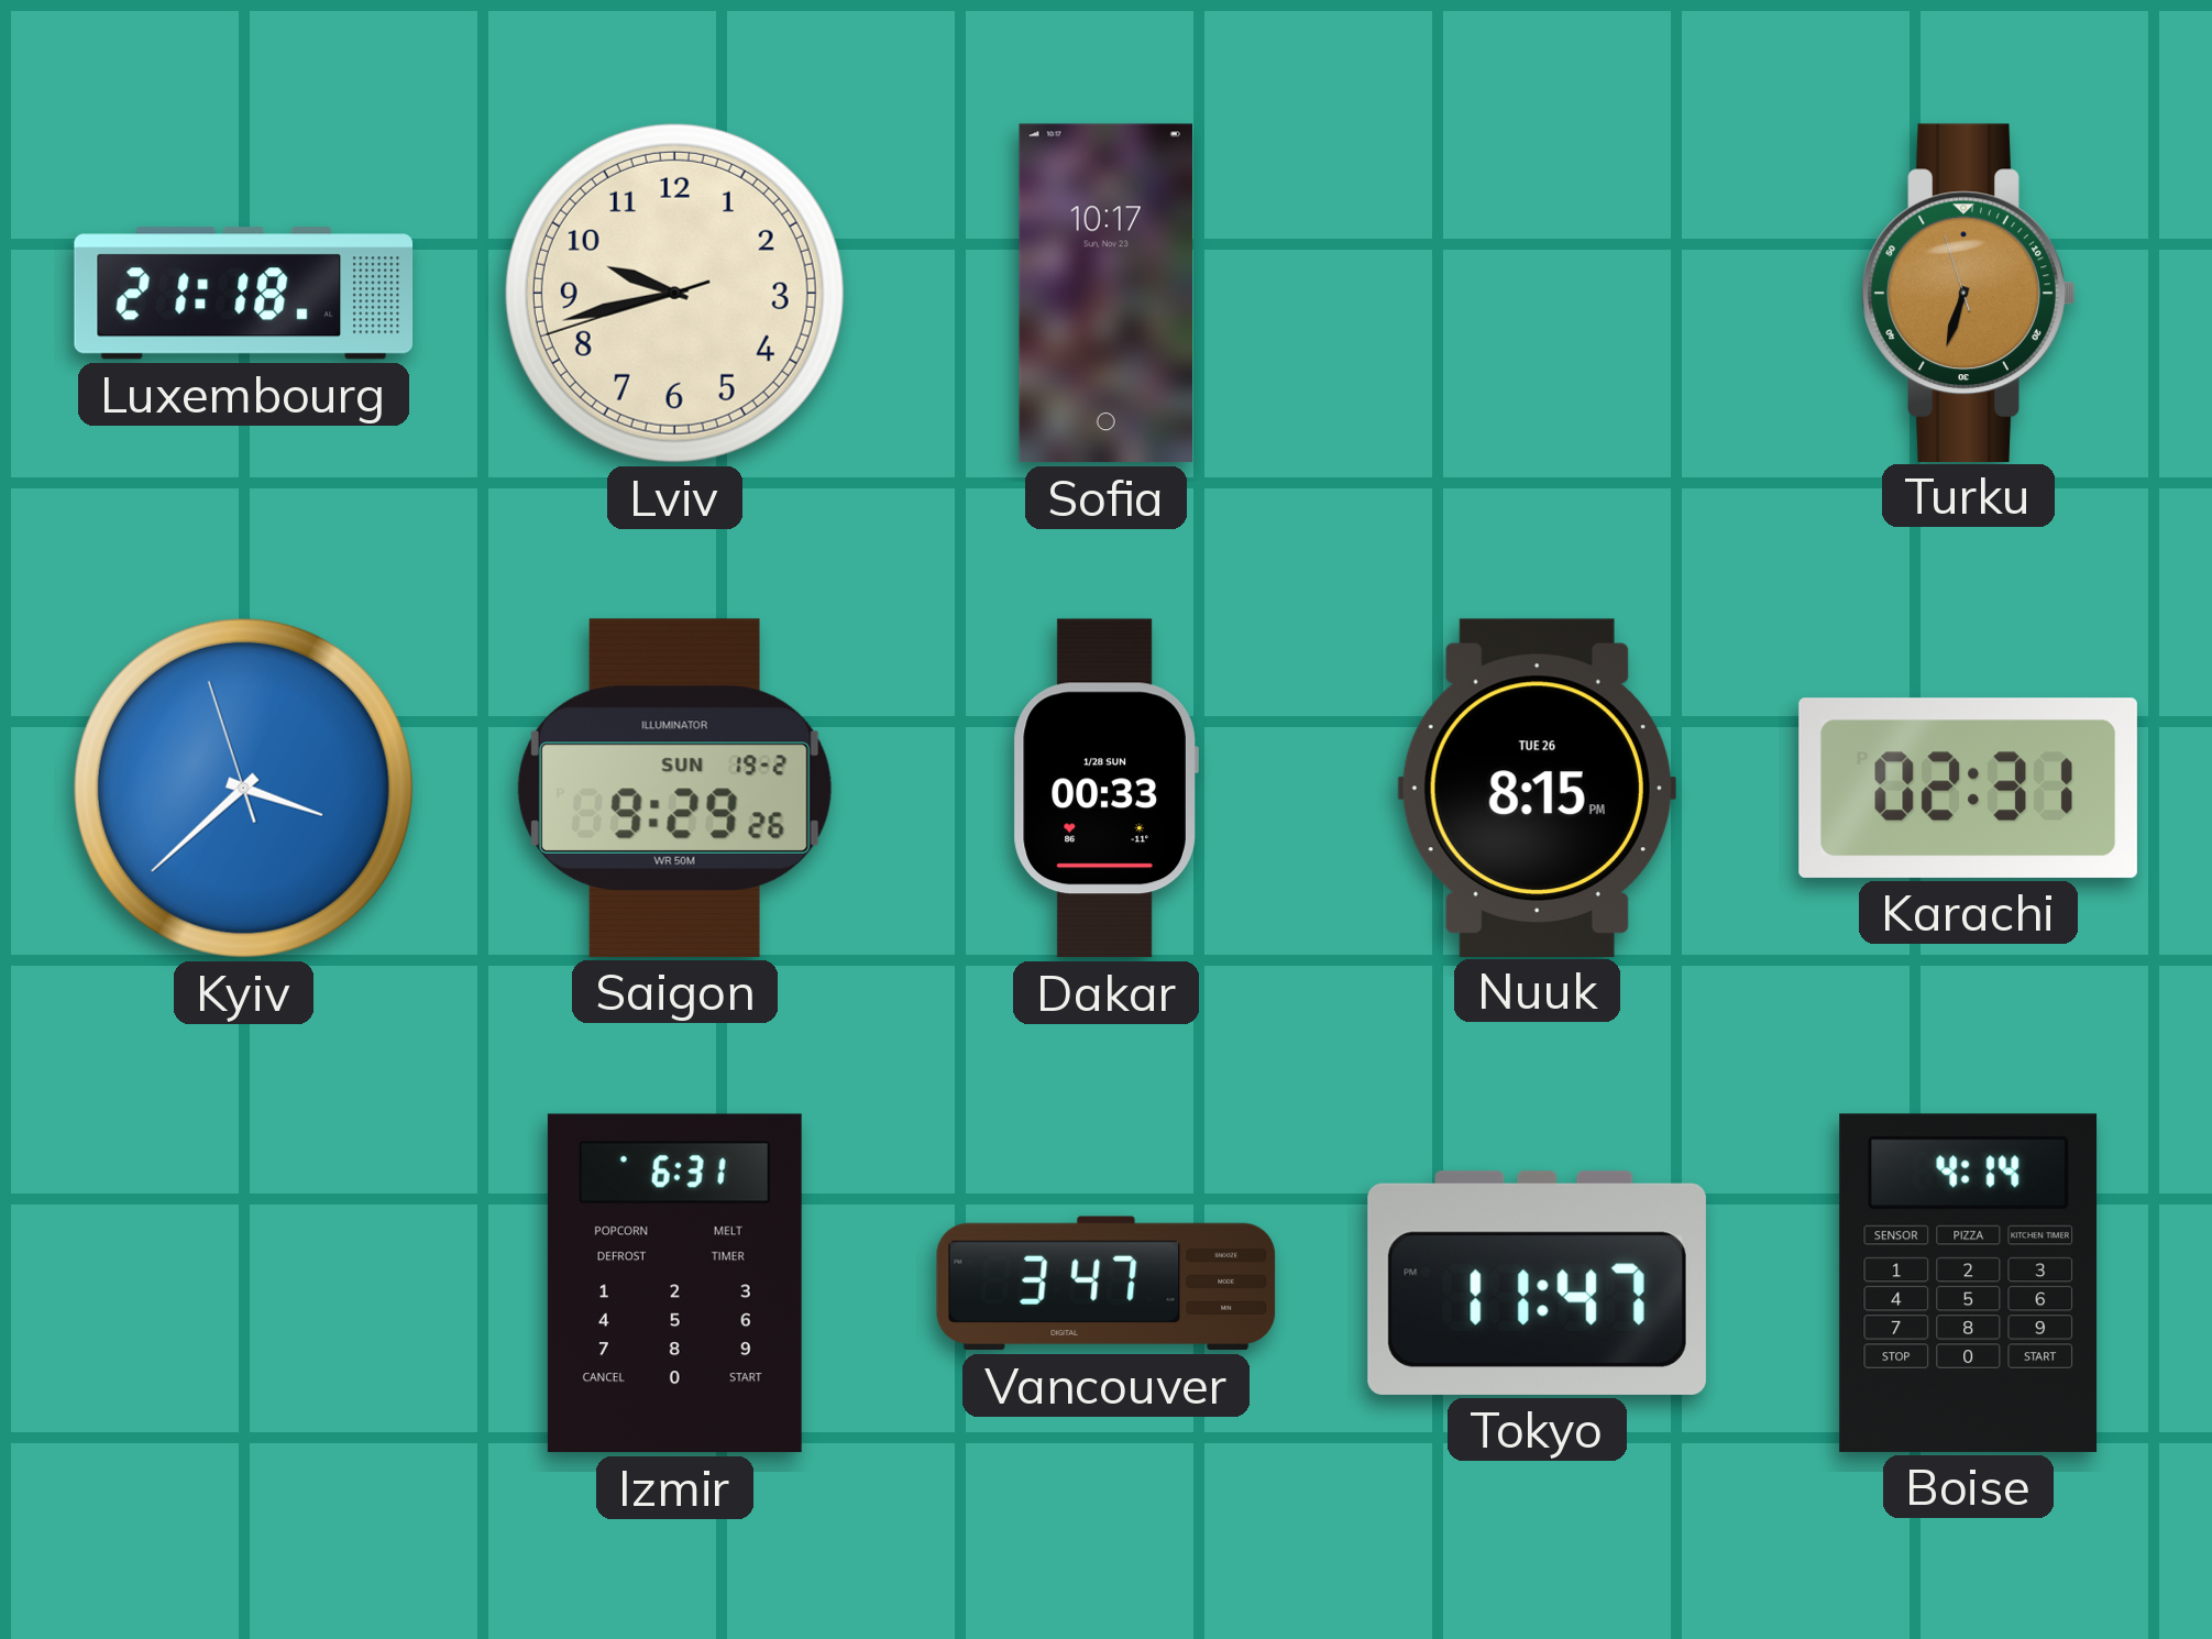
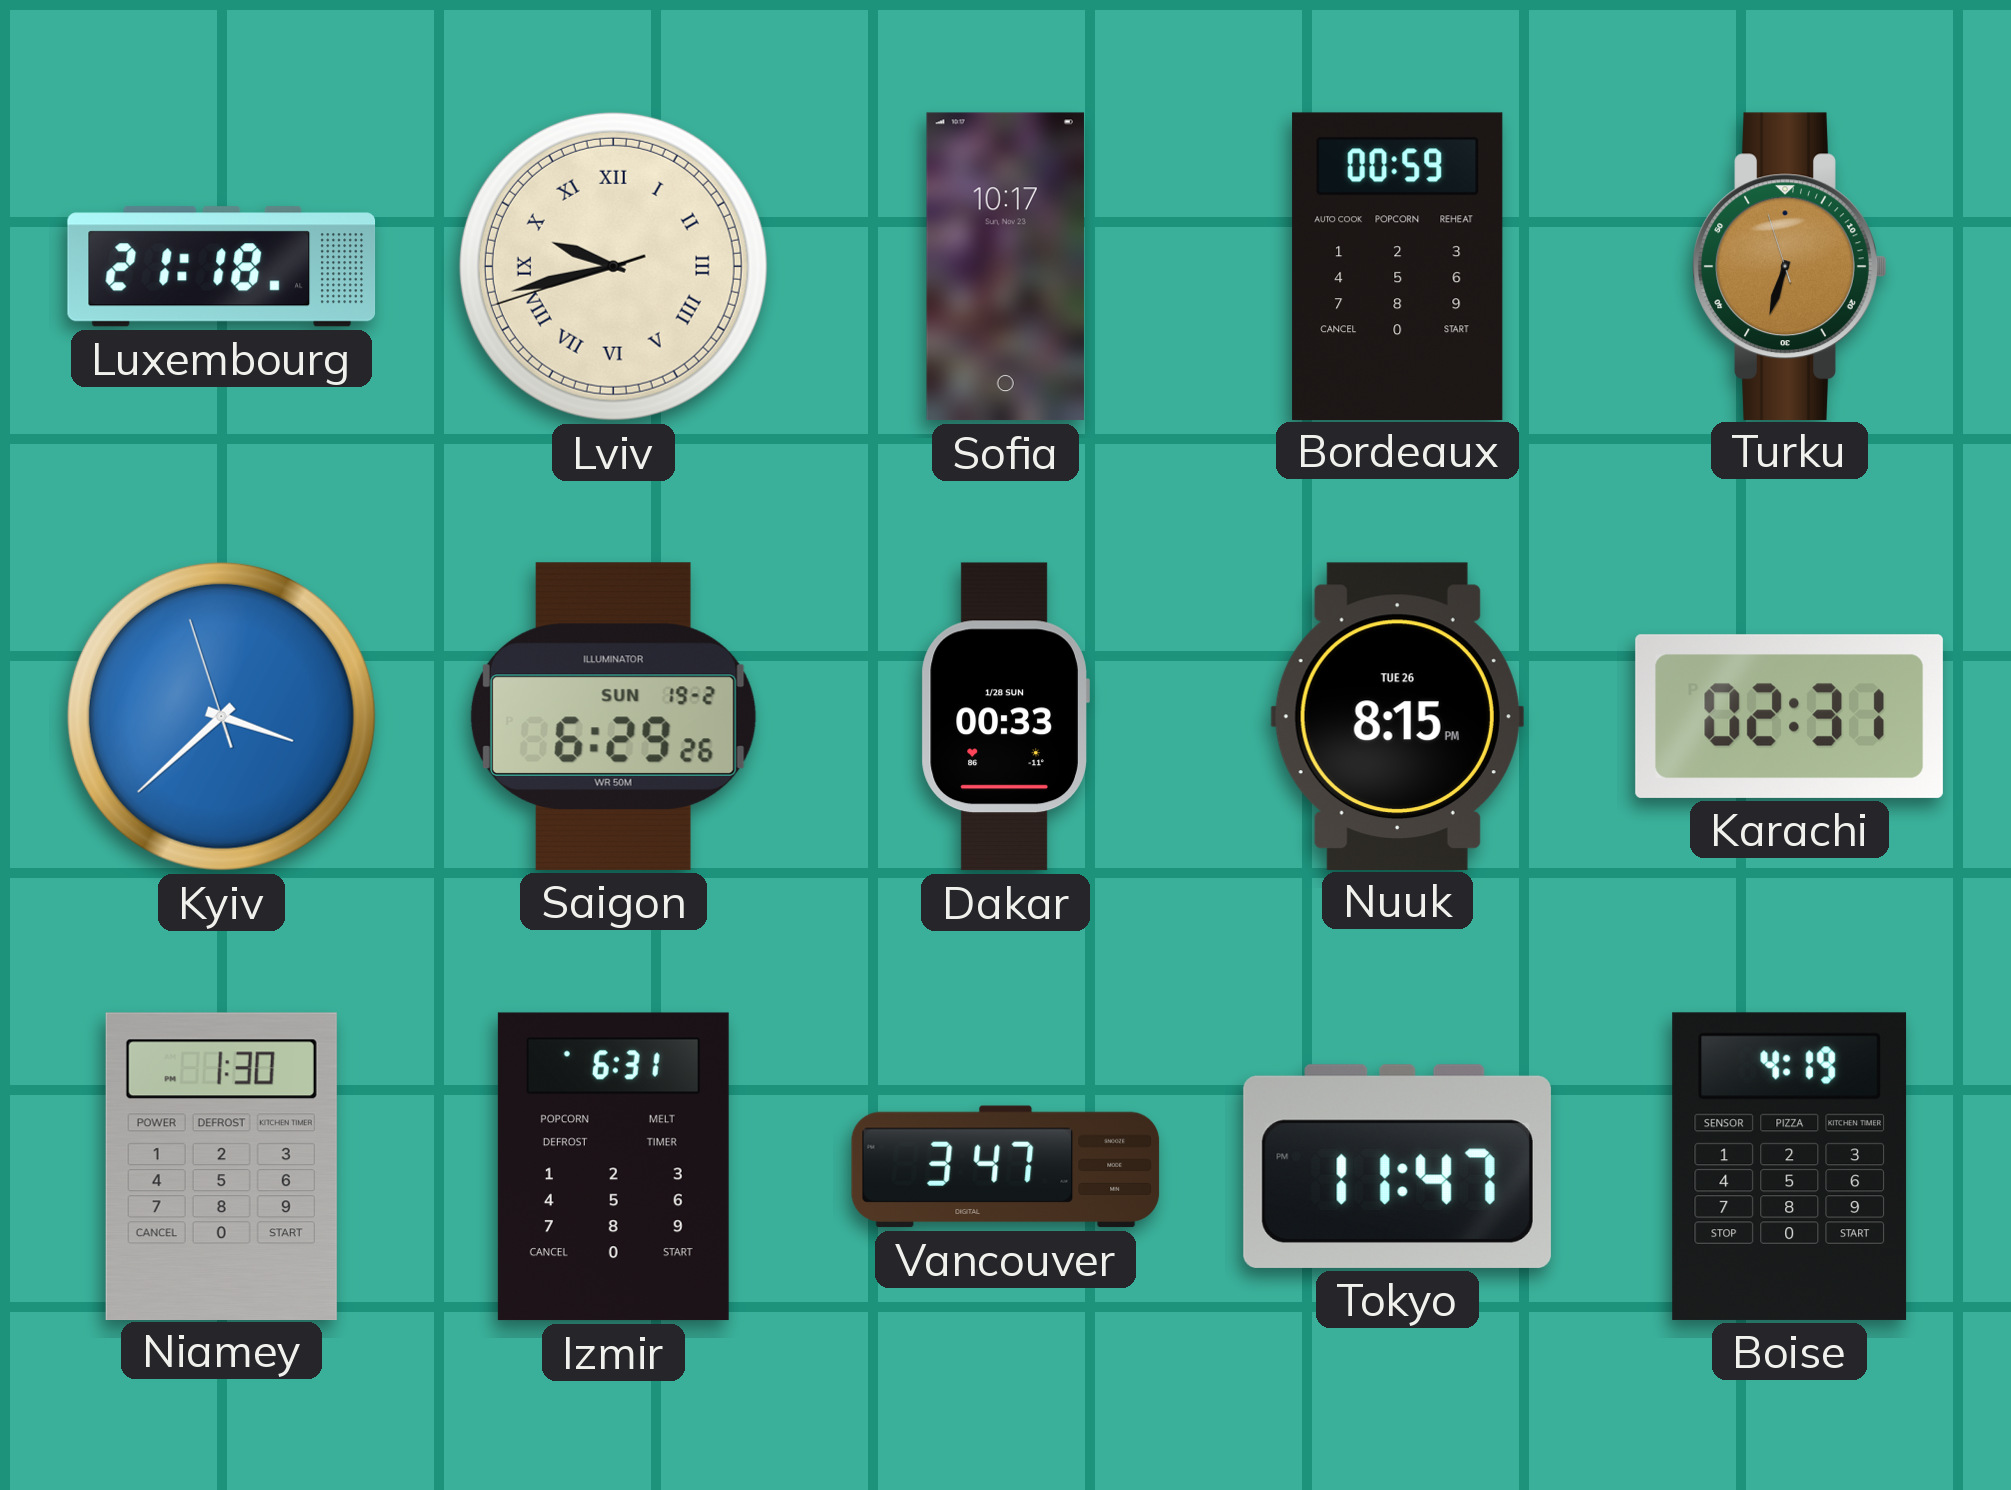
Lviv numerals: Arabic -> Roman (613, 266)
Bordeaux: none -> 00:59 (1398, 266)
Saigon: 9:29 -> 6:29 (613, 716)
Niamey: none -> 1:30 (221, 1166)
Boise: 4:14 -> 4:19 (1790, 1166)
